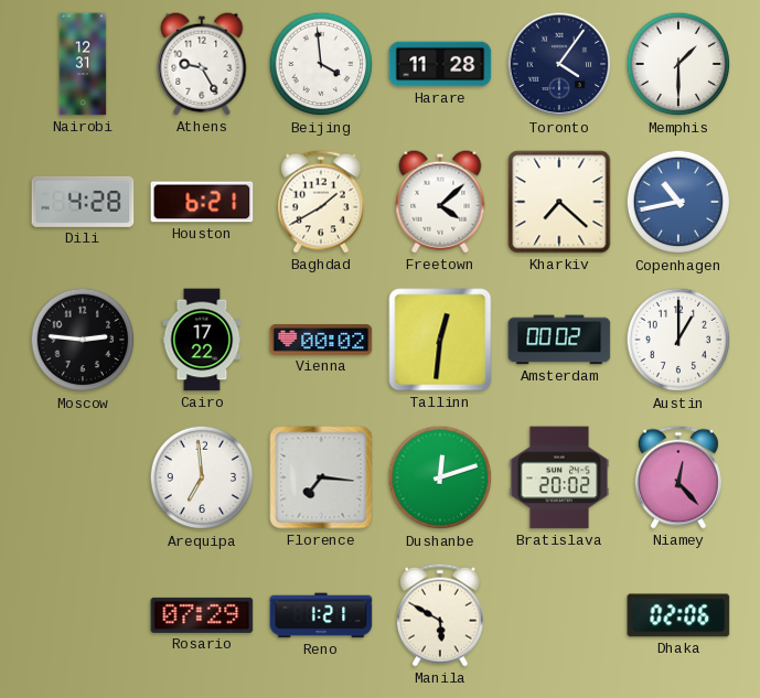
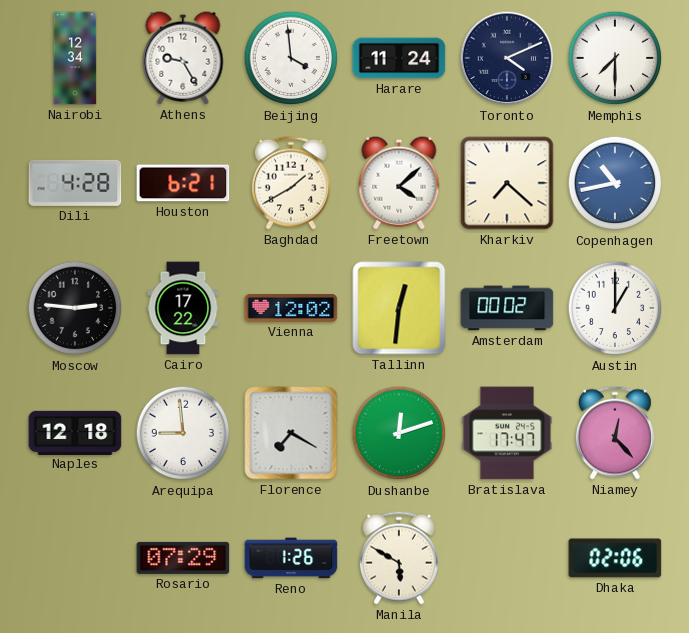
Nairobi: 12:31 -> 12:34 (75, 58)
Harare: 11:28 -> 11:24 (399, 58)
Toronto: 4:06 -> 4:11 (507, 58)
Memphis: 1:30 -> 7:30 (615, 58)
Vienna: 00:02 -> 12:02 (291, 308)
Naples: none -> 12:18 (75, 432)
Arequipa: 6:59 -> 8:59 (183, 433)
Florence: 7:16 -> 7:20 (291, 433)
Bratislava: 20:02 -> 17:47 (507, 433)
Reno: 1:21 -> 1:26 (291, 558)
